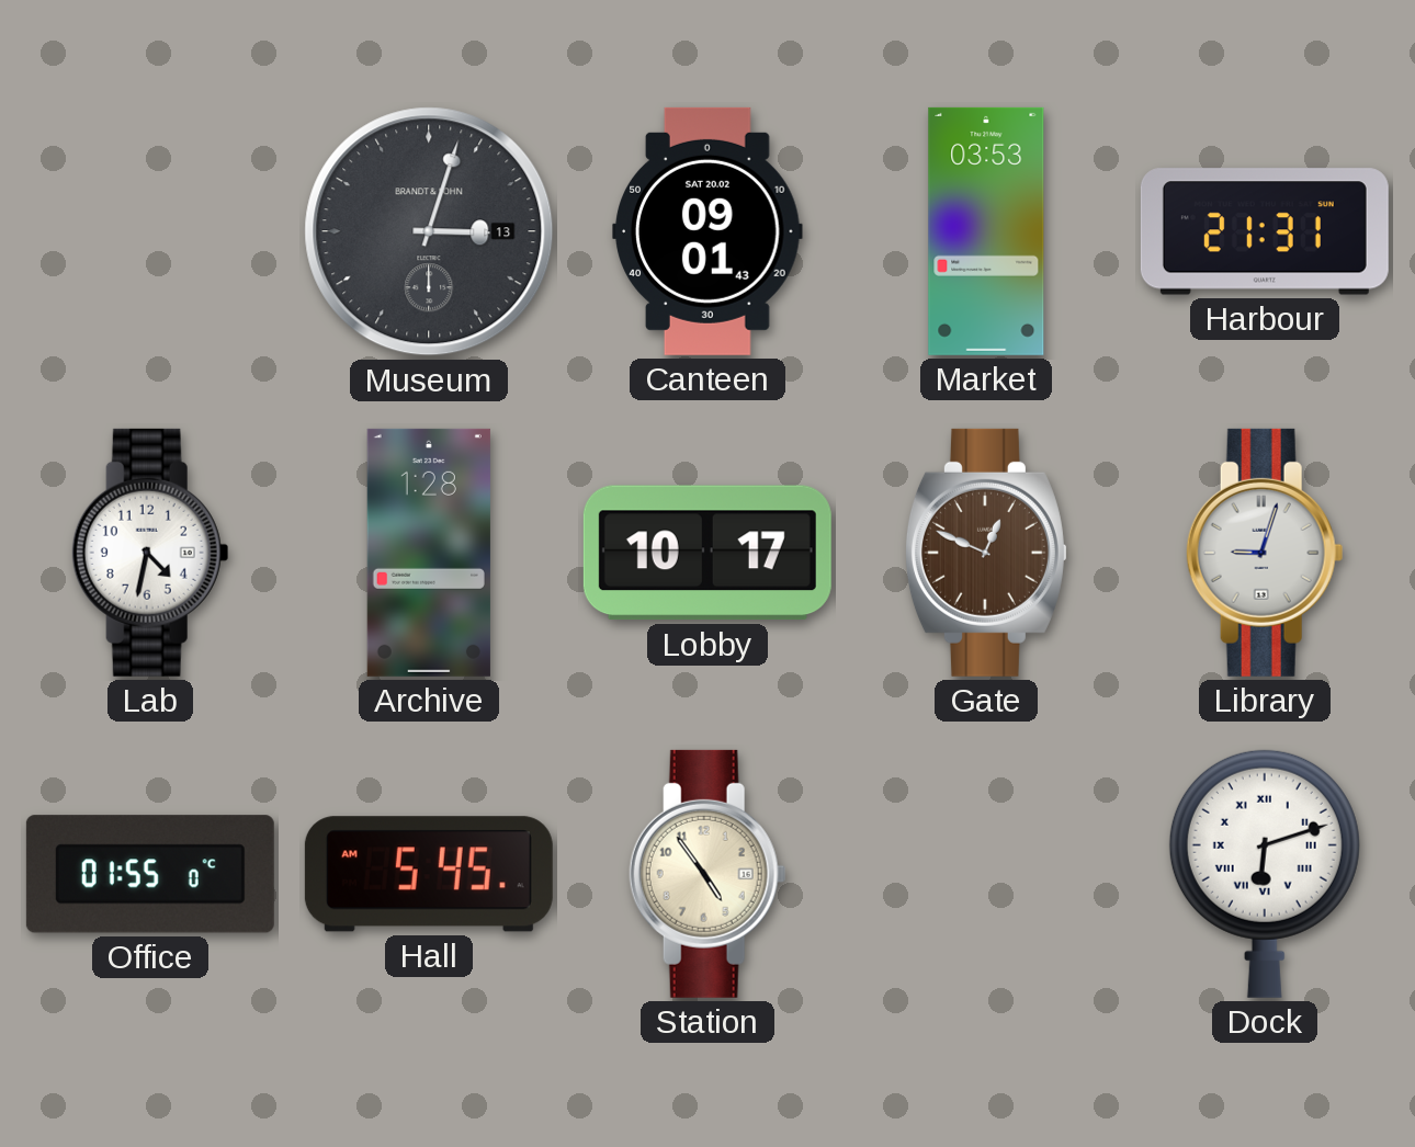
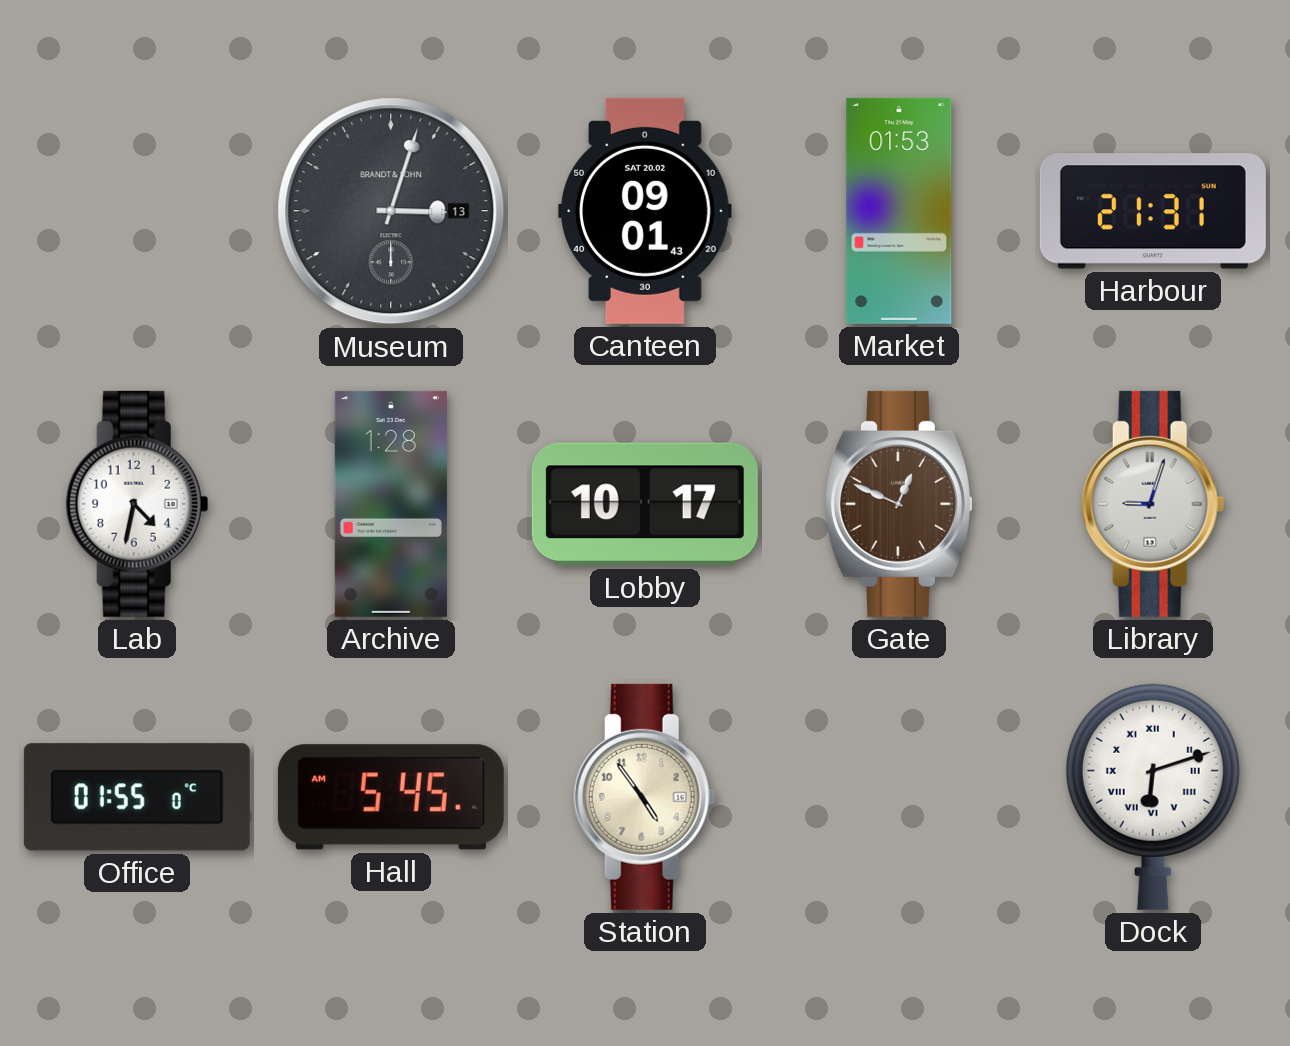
Market: 03:53 -> 01:53 (899, 211)
